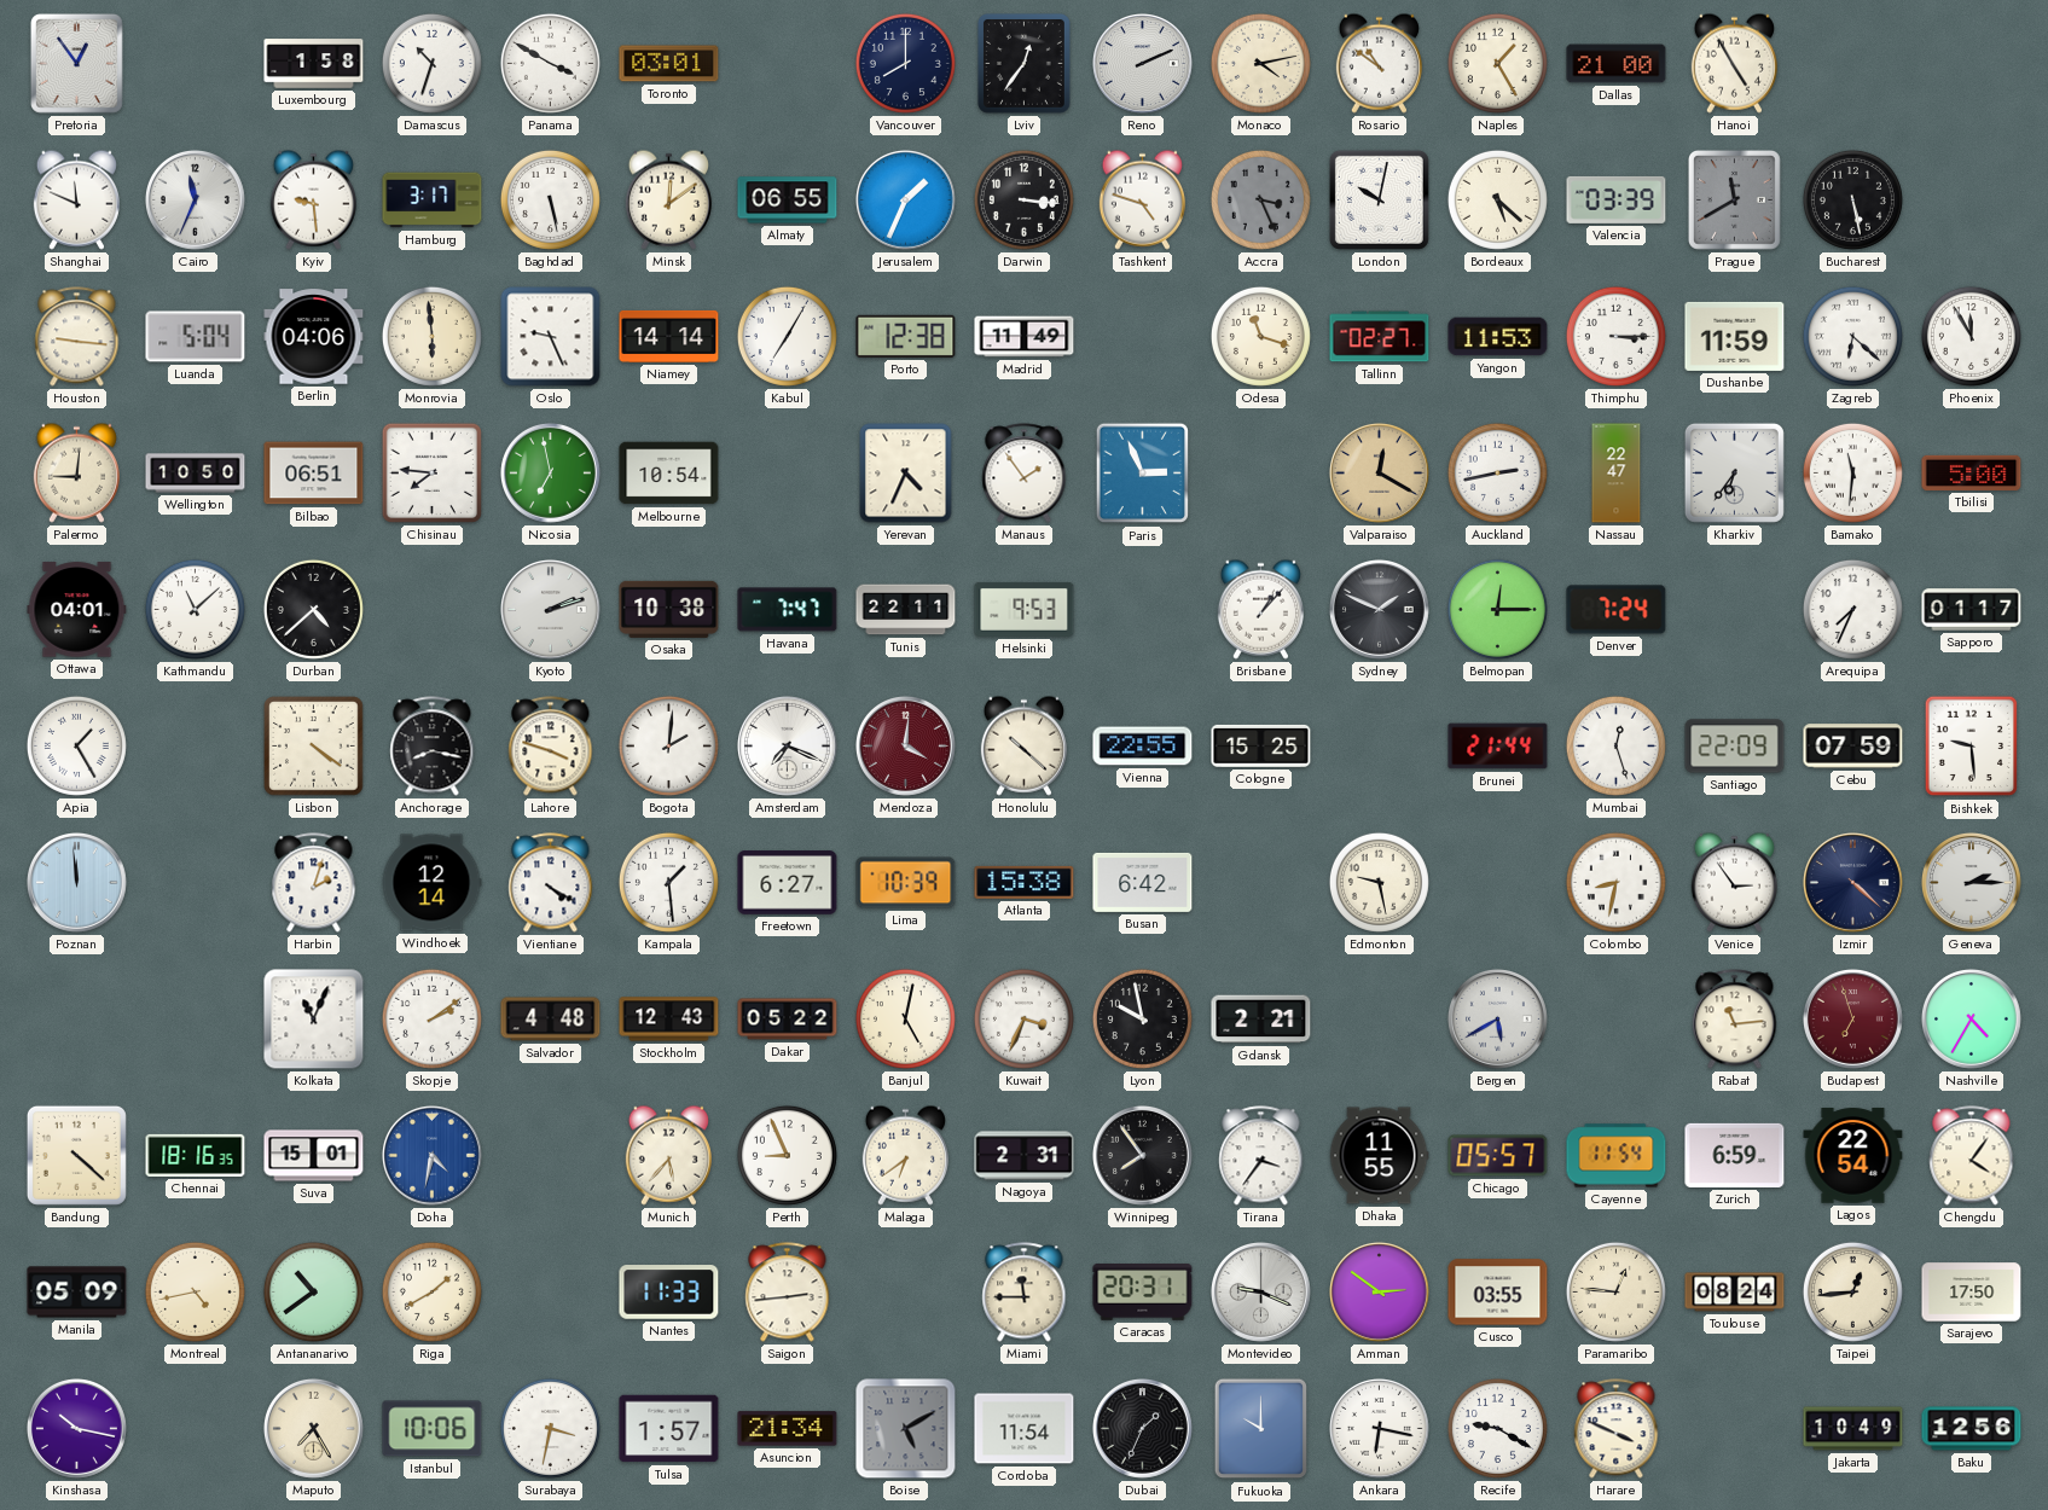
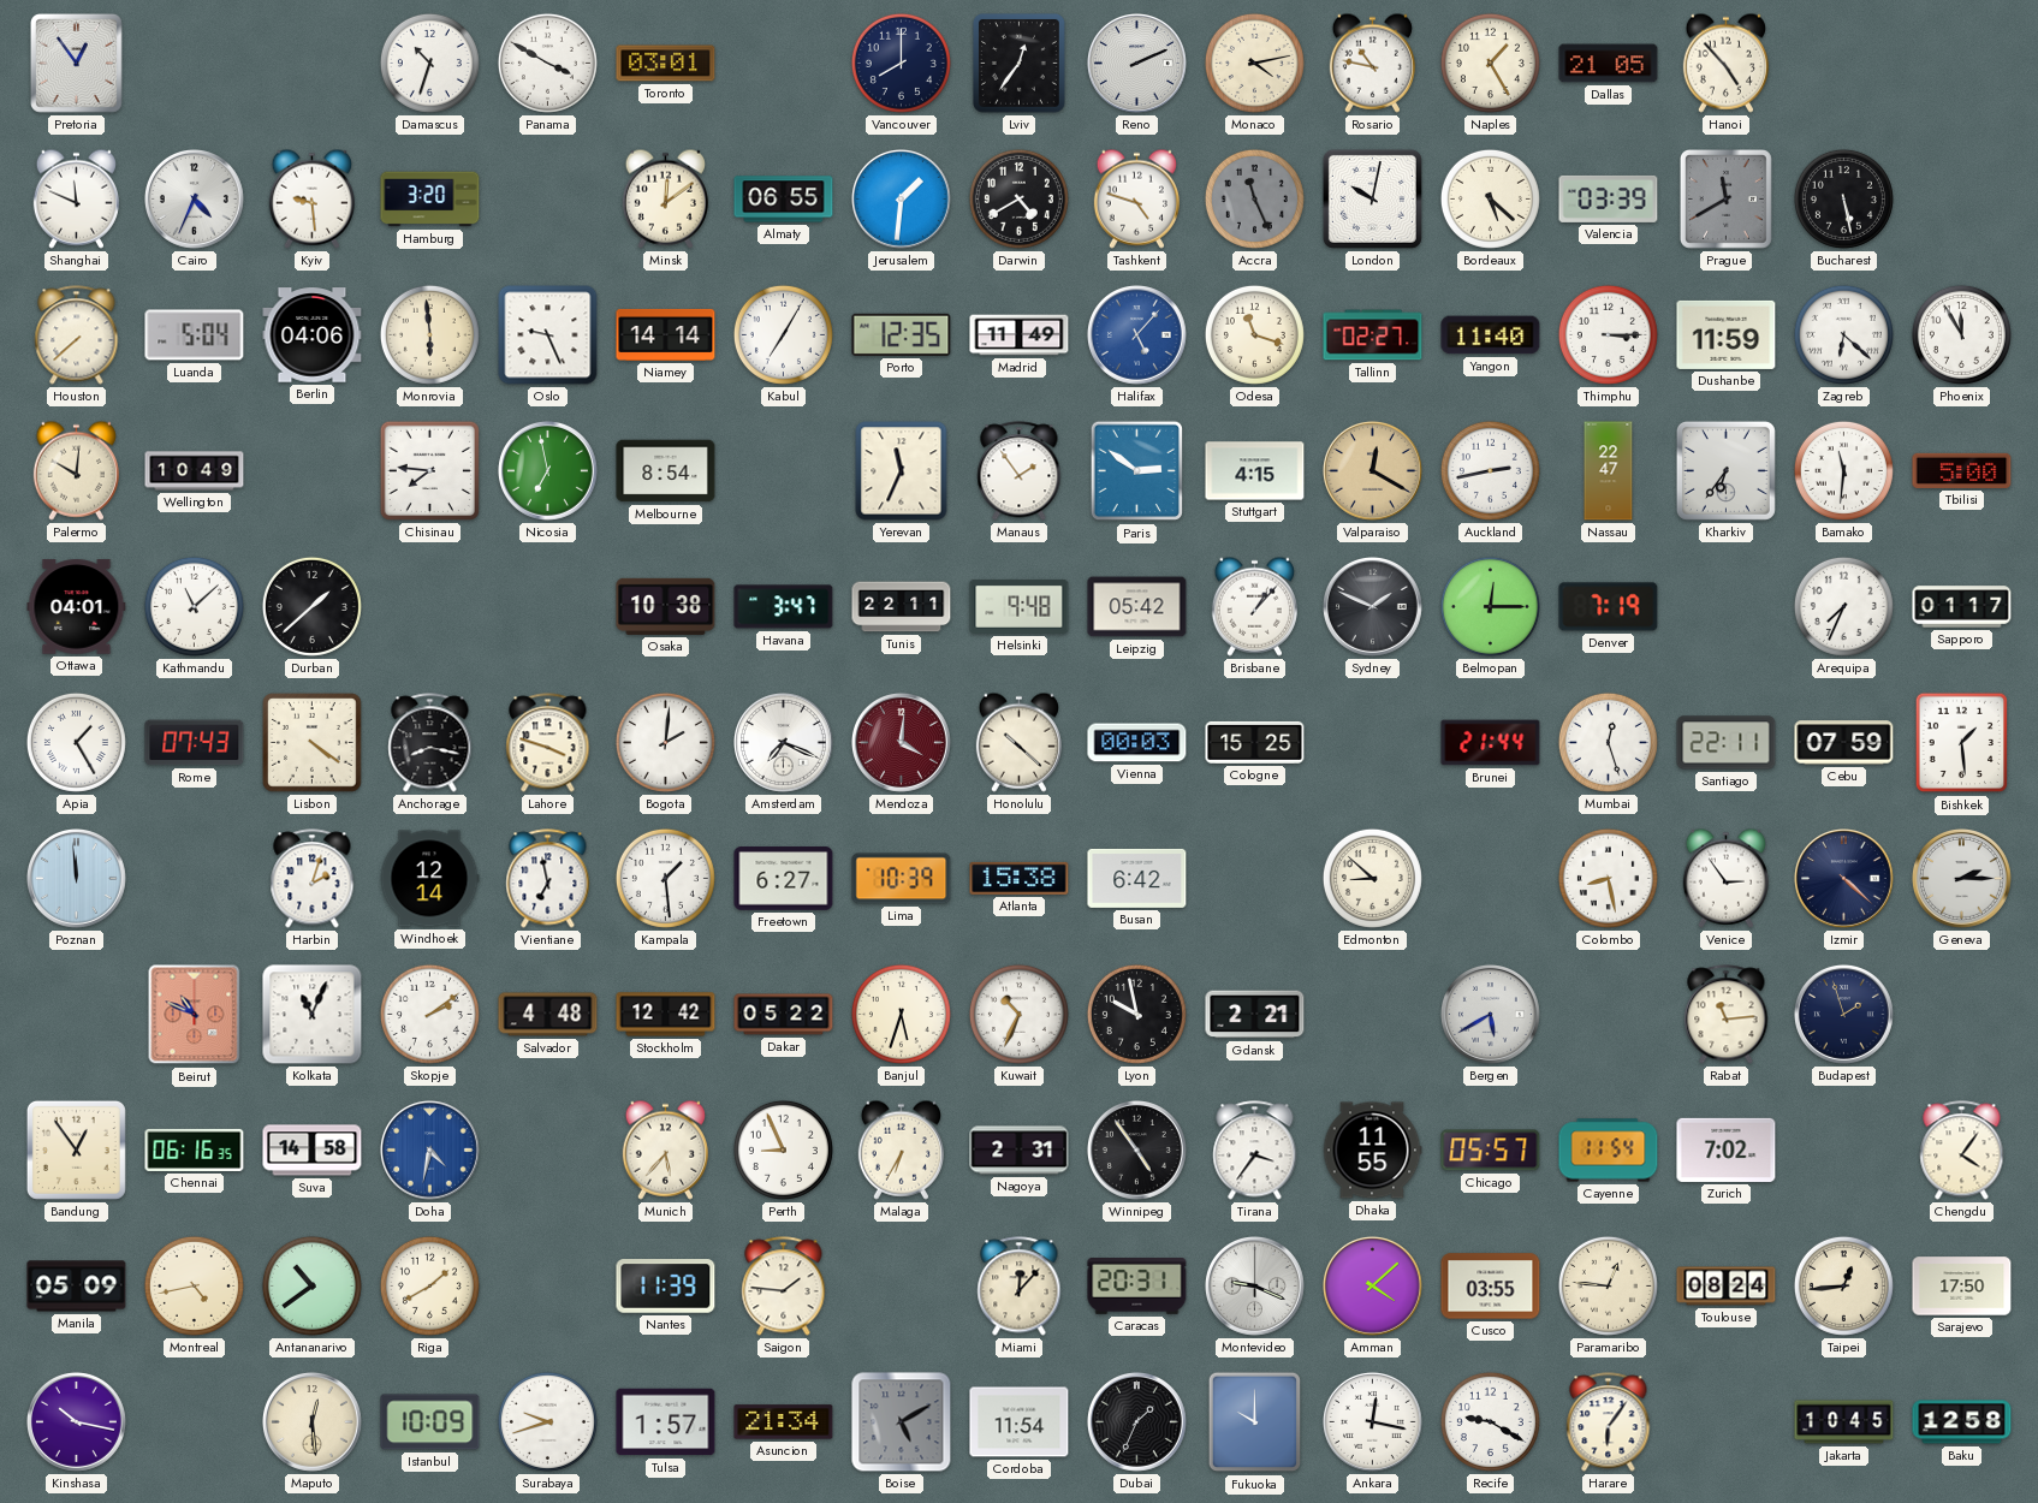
Luxembourg: 1:58 -> none (314, 64)
Rosario: 10:51 -> 10:47 (1372, 63)
Dallas: 21:00 -> 21:05 (1609, 64)
Hanoi: 4:55 -> 4:53 (1725, 63)
Cairo: 11:34 -> 4:34 (195, 200)
Hamburg: 3:17 -> 3:20 (430, 200)
Baghdad: 5:28 -> none (550, 199)
Jerusalem: 1:34 -> 1:31 (902, 200)
Darwin: 3:16 -> 4:40 (1018, 198)
Accra: 3:26 -> 11:26 (1254, 198)
Houston: 9:16 -> 7:38 (77, 335)
Porto: 12:38 -> 12:35 (902, 334)
Halifax: none -> 5:07 (1137, 335)
Yangon: 11:53 -> 11:40 (1491, 335)
Palermo: 9:01 -> 10:01 (76, 470)
Wellington: 10:50 -> 10:49 (195, 471)
Bilbao: 06:51 -> none (314, 474)
Melbourne: 10:54 -> 8:54 (666, 471)
Yerevan: 4:34 -> 11:34 (902, 471)
Paris: 2:56 -> 2:51 (1137, 471)
Stuttgart: none -> 4:15 (1255, 471)
Durban: 4:38 -> 1:38 (311, 606)
Kyoto: 2:12 -> none (551, 610)
Havana: 7:47 -> 3:47 (784, 607)
Helsinki: 9:53 -> 9:48 (1020, 606)
Leipzig: none -> 05:42 (1137, 607)
Denver: 7:24 -> 7:19 (1609, 607)
Rome: none -> 07:43 (195, 743)
Vienna: 22:55 -> 00:03 (1137, 743)
Santiago: 22:09 -> 22:11 (1727, 743)
Bishkek: 9:29 -> 1:29 (1962, 743)
Vientiane: 4:20 -> 6:58 (548, 879)
Edmonton: 9:28 -> 8:52 (1372, 878)
Colombo: 8:32 -> 8:28 (1608, 878)
Beirut: none -> 10:49 (195, 1015)
Stockholm: 12:43 -> 12:42 (666, 1015)
Banjul: 5:02 -> 5:33 (901, 1014)
Kuwait: 3:34 -> 10:34 (1018, 1014)
Budapest: 6:57 -> 1:57 (1844, 1015)
Budapest dial: burgundy -> navy (1844, 1015)
Nashville: 4:35 -> none (1972, 1020)
Bandung: 4:22 -> 12:54 (76, 1149)
Chennai: 18:16 -> 06:16 (195, 1149)
Suva: 15:01 -> 14:58 (313, 1151)
Malaga: 6:39 -> 6:35 (901, 1149)
Winnipeg: 7:54 -> 4:54 (1137, 1151)
Zurich: 6:59 -> 7:02 (1727, 1149)
Lagos: 22:54 -> none (1853, 1156)
Nantes: 11:33 -> 11:39 (666, 1287)
Saigon: 2:44 -> 1:46 (784, 1287)
Miami: 11:45 -> 12:07 (1020, 1287)
Amman: 2:51 -> 4:08 (1373, 1287)
Maputo: 7:25 -> 12:29 (313, 1422)
Istanbul: 10:06 -> 10:09 (430, 1422)
Surabaya: 3:32 -> 9:42 (547, 1421)
Ankara: 6:17 -> 12:17 (1373, 1422)
Harare: 3:49 -> 6:06 (1609, 1422)
Jakarta: 10:49 -> 10:45 (1844, 1422)
Baku: 12:56 -> 12:58 (1962, 1422)
